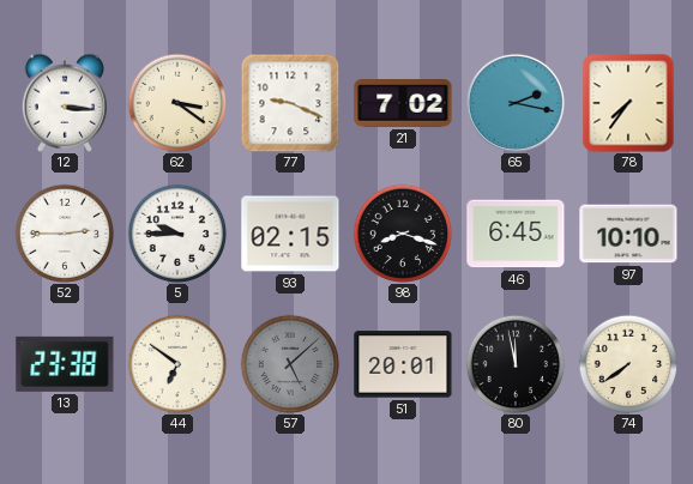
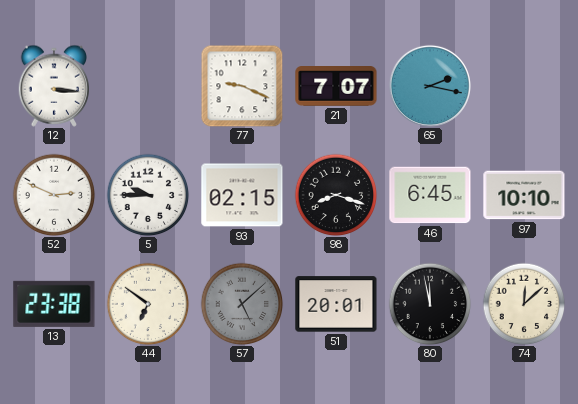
62: 3:21 -> none (177, 103)
21: 7:02 -> 7:07 (336, 86)
78: 7:36 -> none (628, 103)
52: 2:45 -> 2:49 (54, 195)
74: 7:39 -> 12:08 (524, 304)
